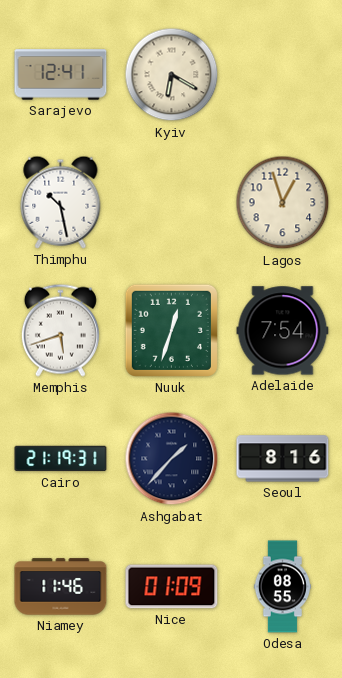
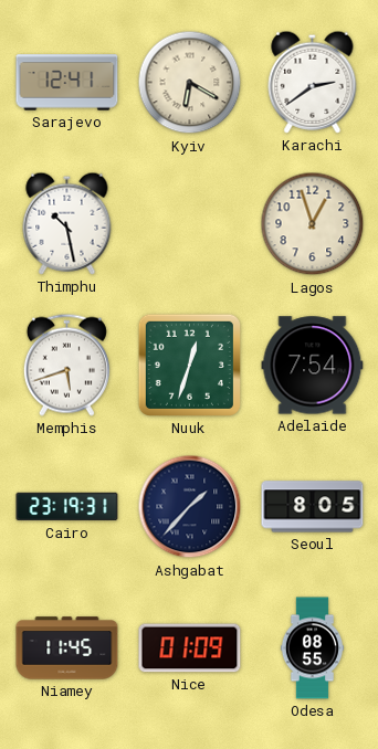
Karachi: none -> 2:39 (313, 82)
Cairo: 21:19 -> 23:19 (67, 507)
Seoul: 8:16 -> 8:05 (313, 507)
Niamey: 11:46 -> 11:45 (67, 648)
